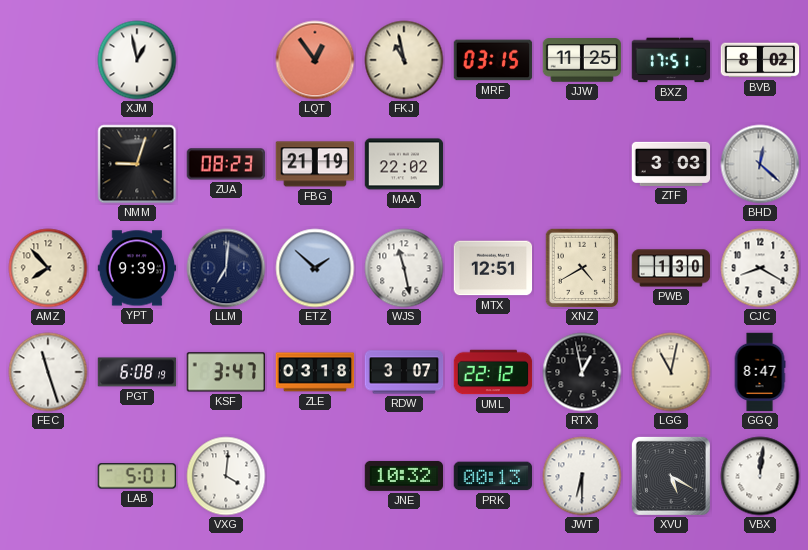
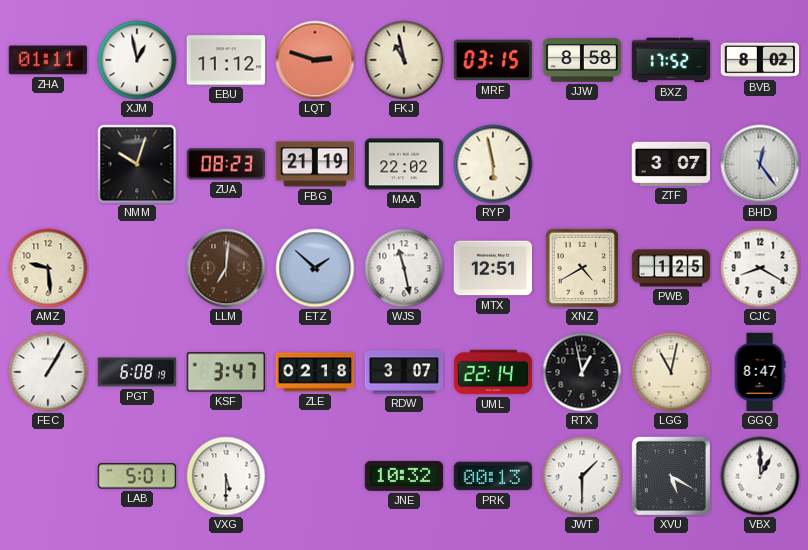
ZHA: none -> 01:11 (48, 60)
EBU: none -> 11:12 (226, 60)
LQT: 12:54 -> 2:48 (315, 60)
JJW: 11:25 -> 8:58 (582, 60)
BXZ: 17:51 -> 17:52 (671, 60)
NMM: 9:03 -> 10:03 (137, 164)
RYP: none -> 5:58 (493, 164)
ZTF: 3:03 -> 3:07 (671, 164)
BHD: 12:22 -> 12:24 (760, 164)
AMZ: 7:53 -> 9:29 (48, 268)
YPT: 9:39 -> none (137, 268)
LLM dial: navy -> brown (226, 268)
PWB: 1:30 -> 1:25 (671, 268)
FEC: 11:27 -> 1:05 (48, 372)
ZLE: 03:18 -> 02:18 (315, 372)
UML: 22:12 -> 22:14 (493, 372)
VXG: 4:01 -> 5:30 (226, 476)
JWT: 6:30 -> 1:30 (582, 476)
VBX: 12:01 -> 1:00 (760, 476)
